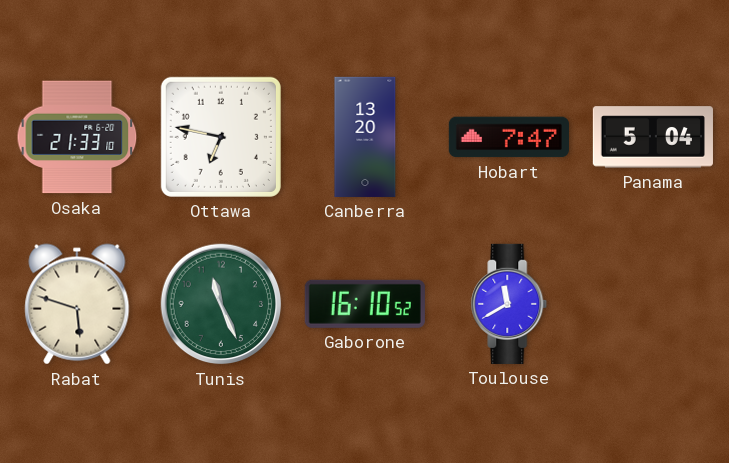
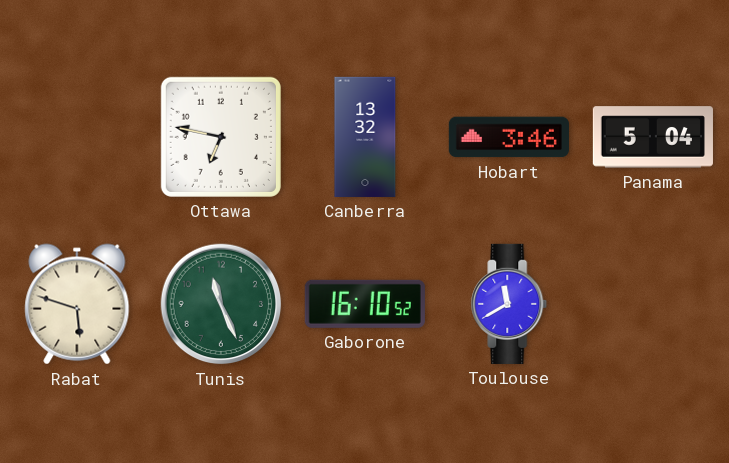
Osaka: 21:33 -> none (77, 137)
Canberra: 13:20 -> 13:32 (365, 137)
Hobart: 7:47 -> 3:46 (509, 137)
